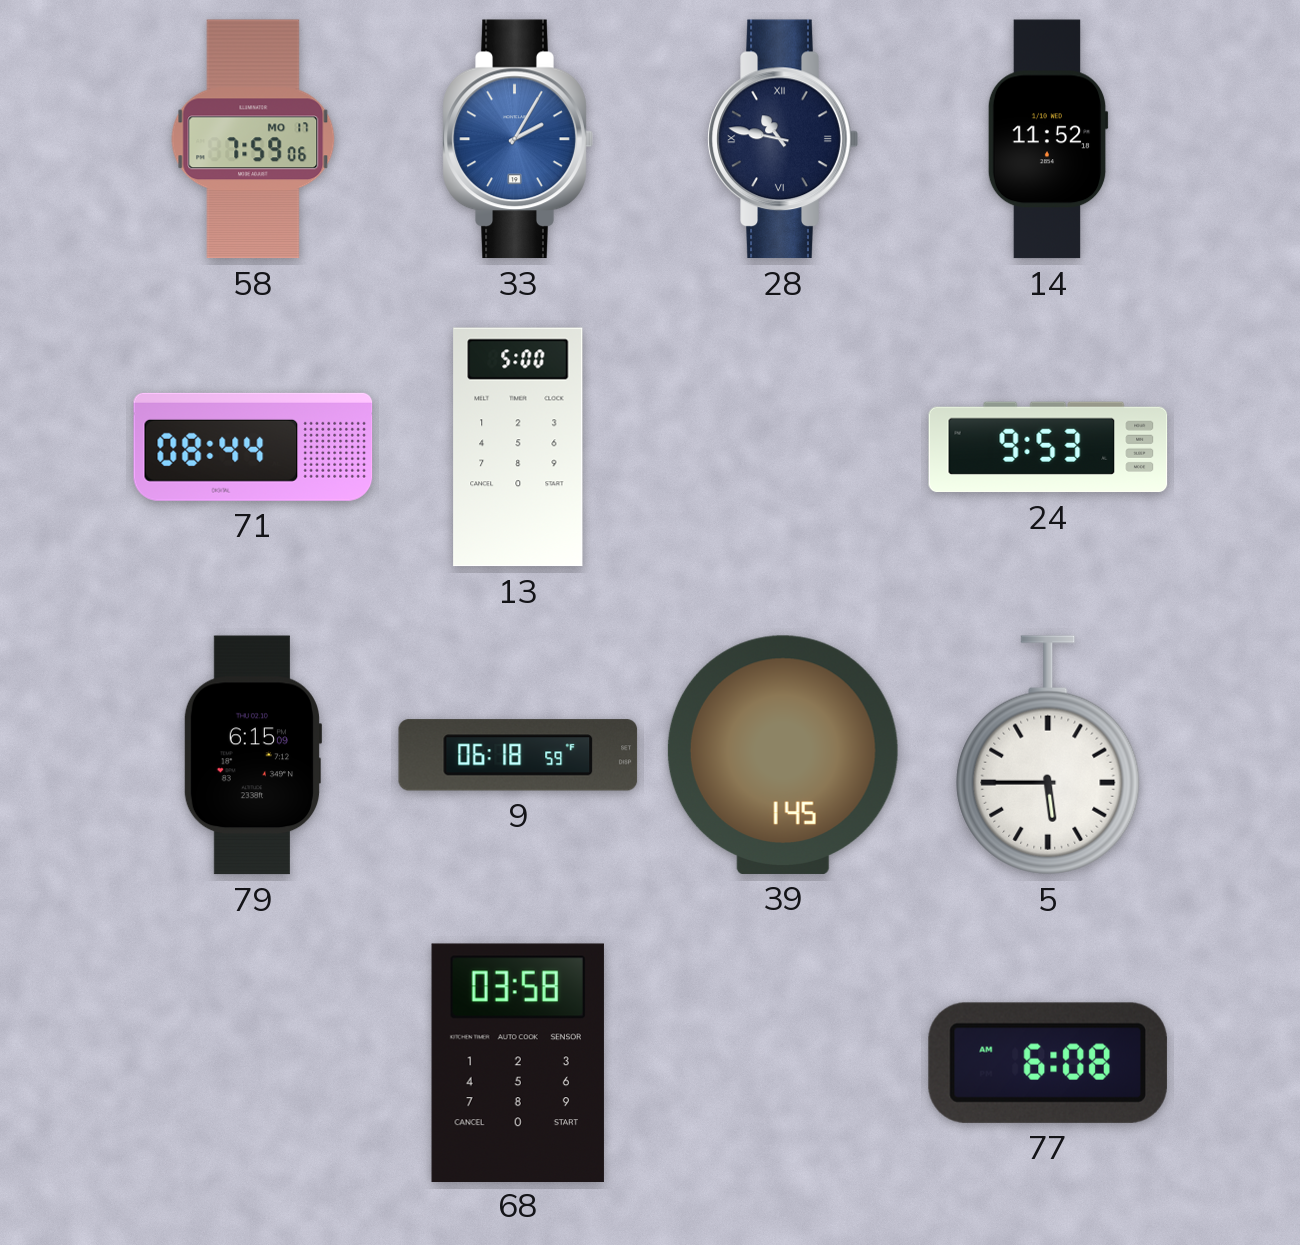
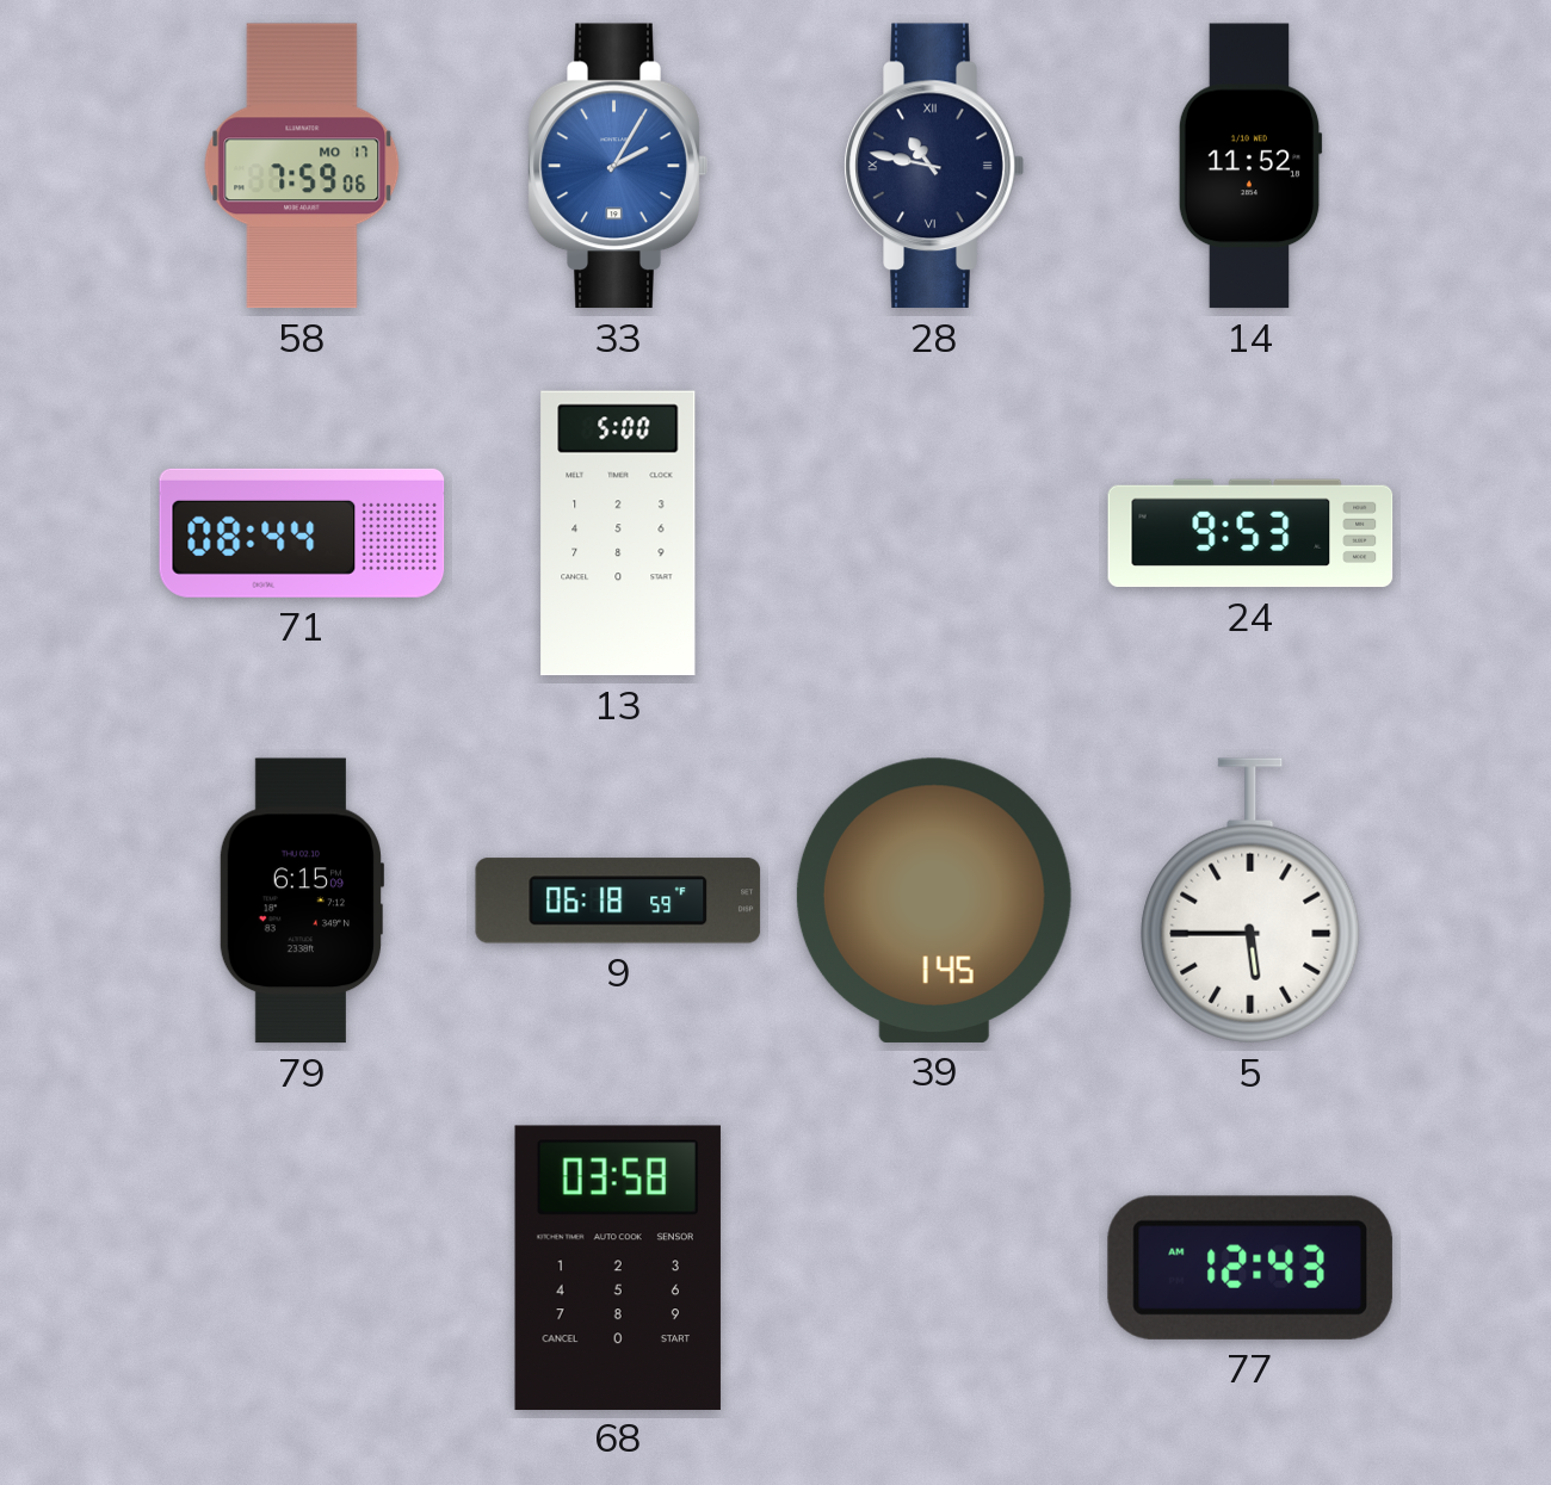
77: 6:08 -> 12:43 (1250, 1268)
